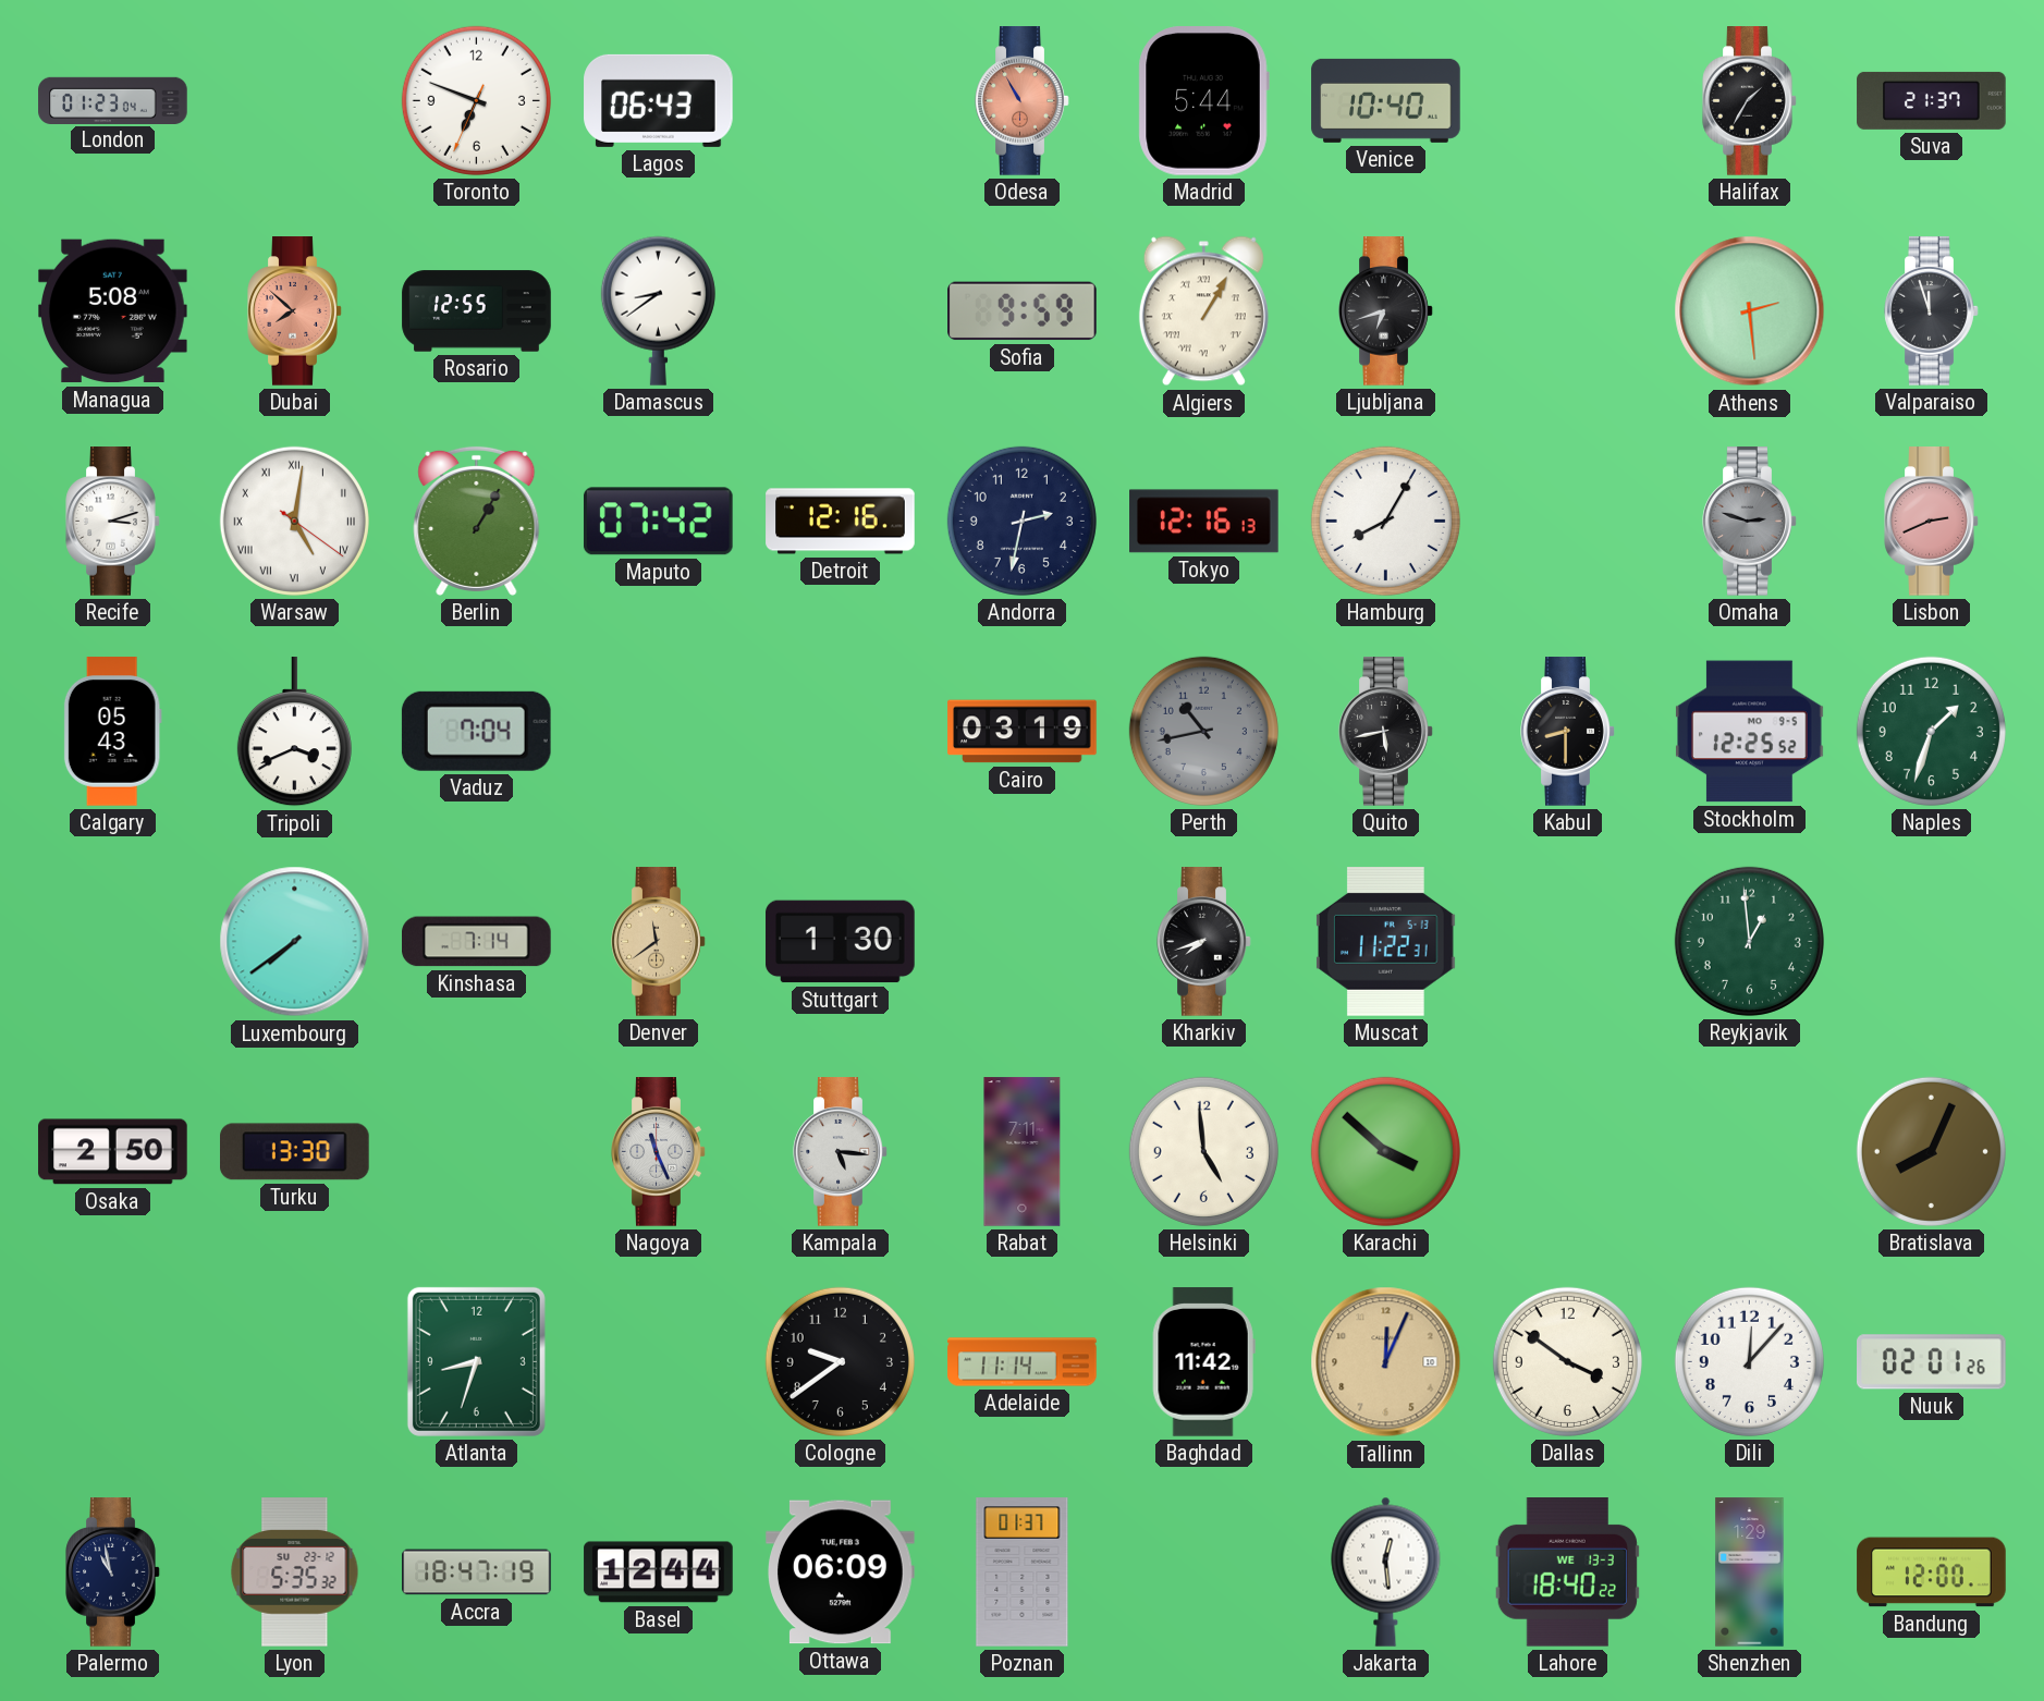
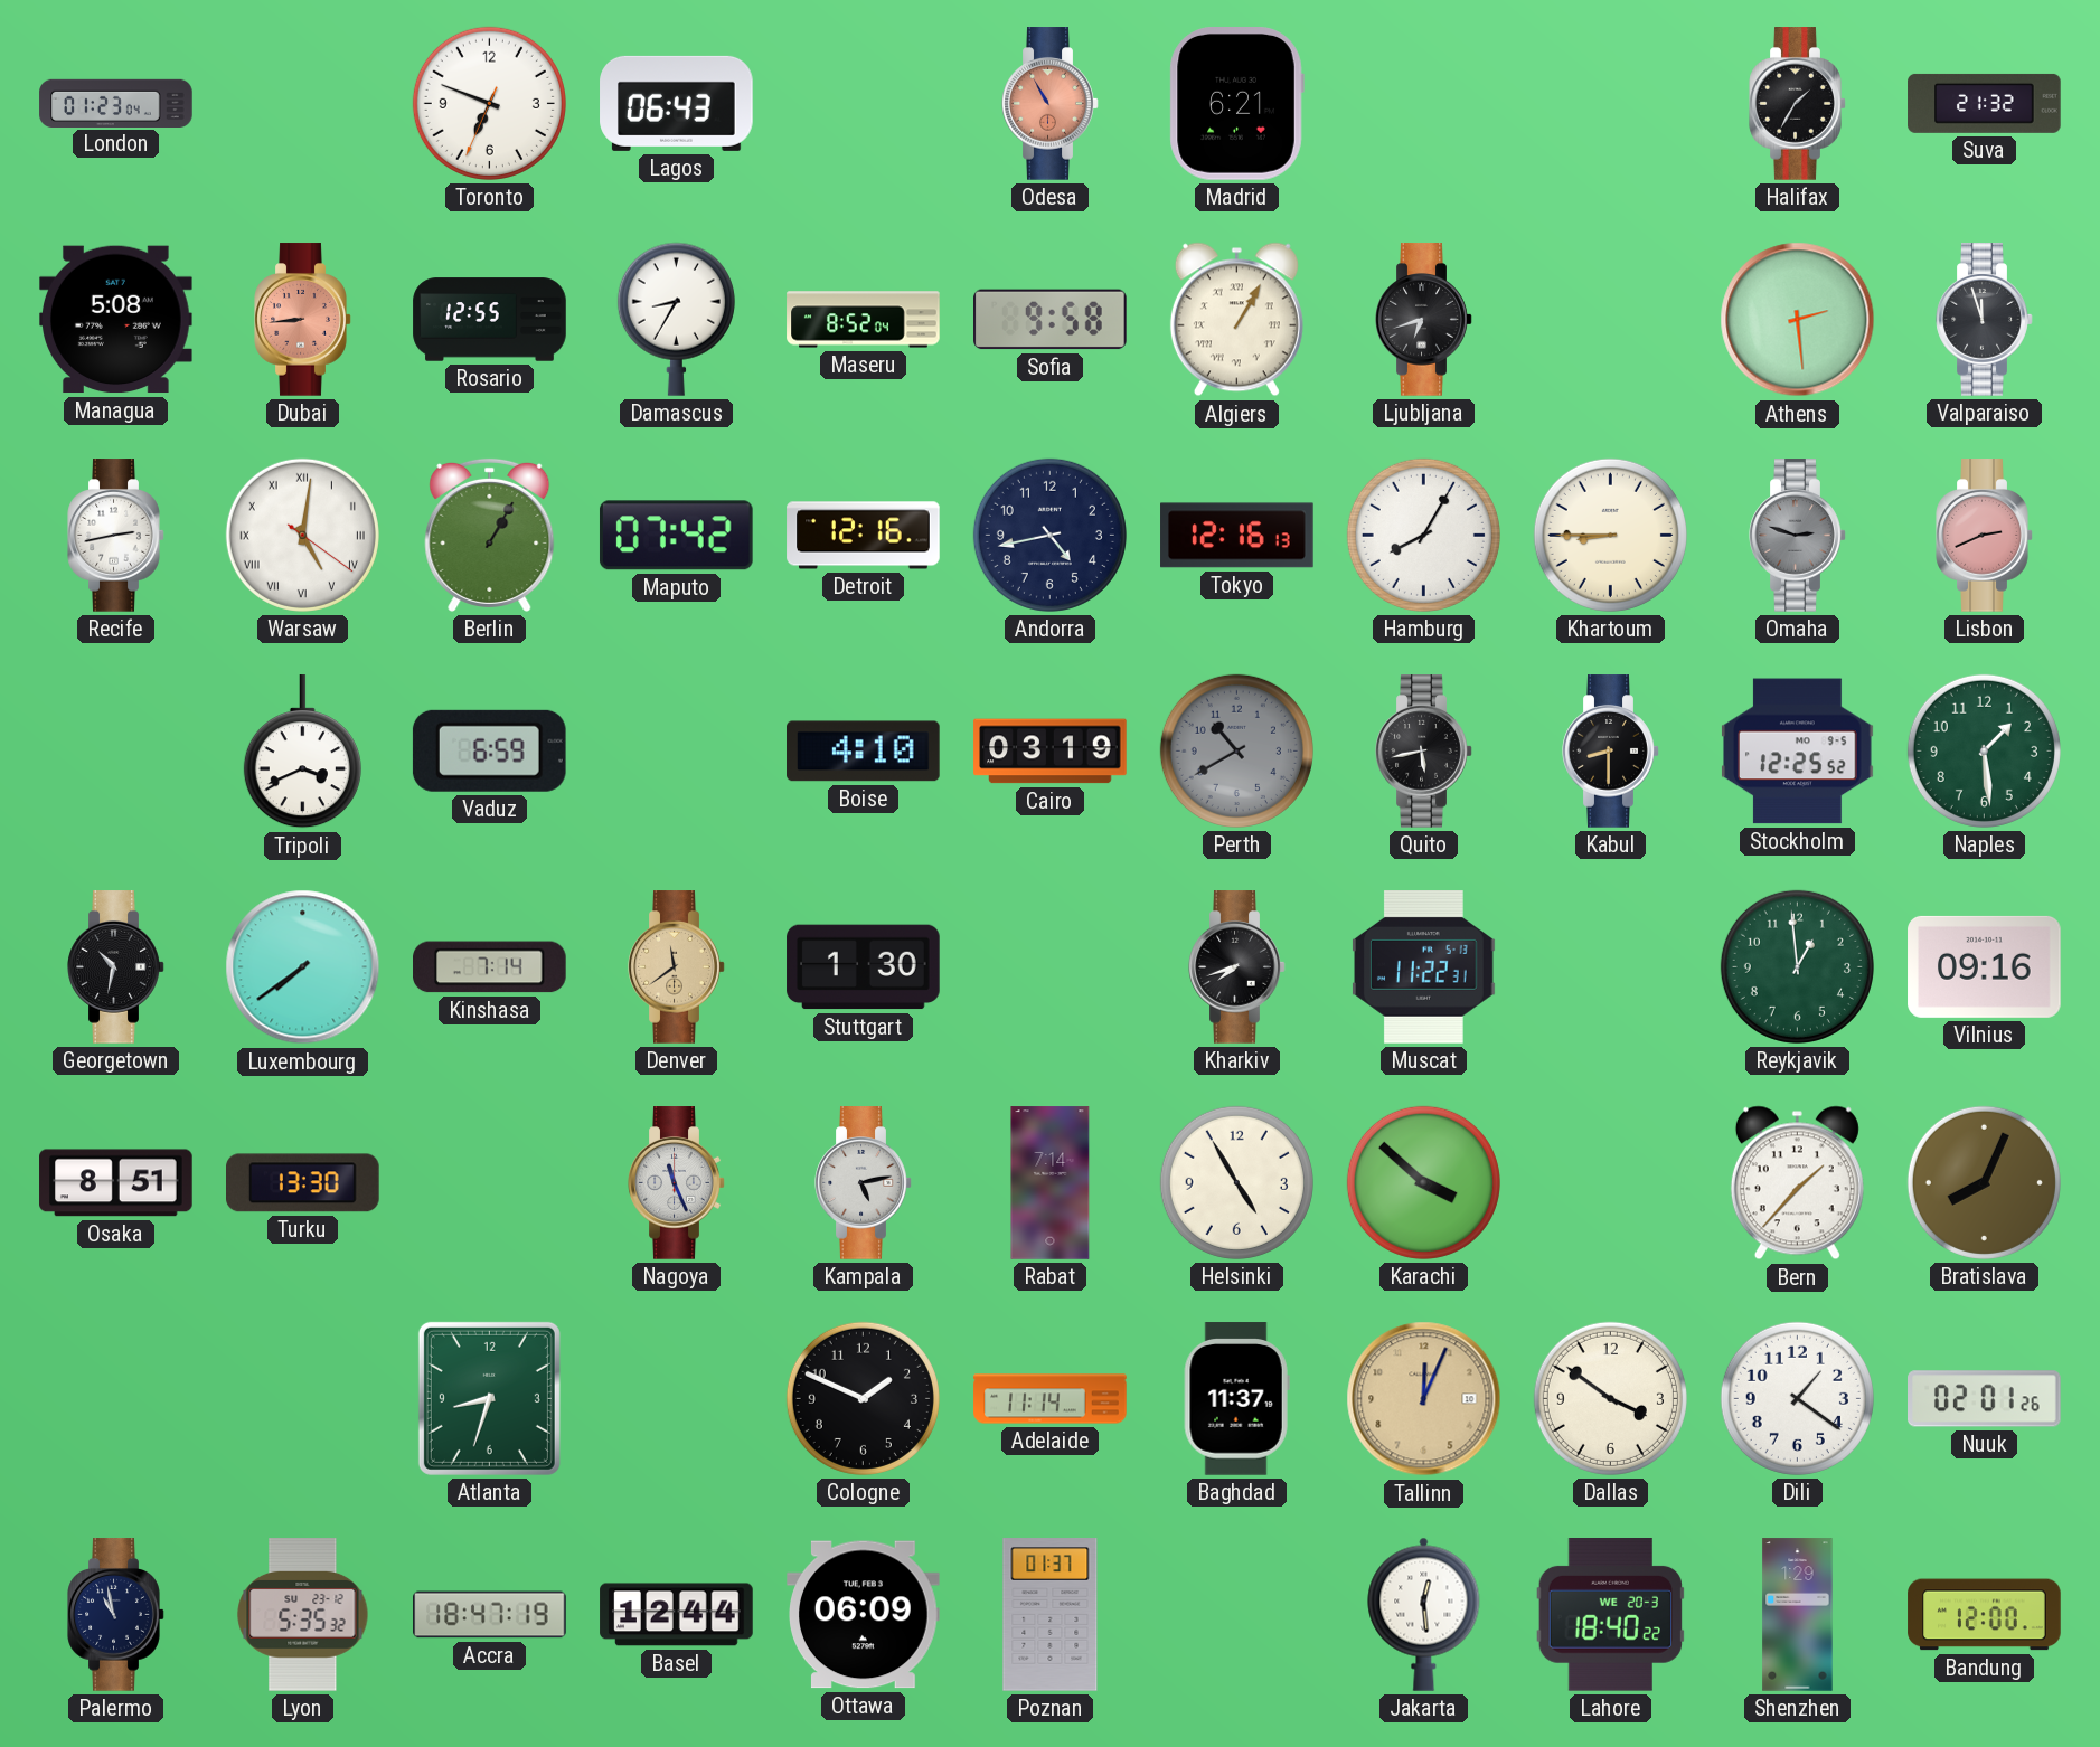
Madrid: 5:44 -> 6:21 (1236, 104)
Venice: 10:40 -> none (1386, 100)
Suva: 21:37 -> 21:32 (1985, 103)
Dubai: 7:52 -> 8:44 (303, 320)
Damascus: 8:39 -> 8:35 (676, 319)
Maseru: none -> 8:52 (864, 320)
Sofia: 9:59 -> 9:58 (1051, 320)
Recife: 3:12 -> 2:43 (116, 536)
Andorra: 2:32 -> 4:43 (1049, 535)
Khartoum: none -> 8:45 (1610, 535)
Calgary: 05:43 -> none (112, 732)
Vaduz: 7:04 -> 6:59 (489, 750)
Boise: none -> 4:10 (864, 752)
Perth: 10:43 -> 10:40 (1236, 750)
Naples: 1:33 -> 1:29 (1984, 750)
Georgetown: none -> 10:32 (116, 967)
Vilnius: none -> 09:16 (1985, 966)
Osaka: 2:50 -> 8:51 (116, 1183)
Kampala: 5:16 -> 5:13 (864, 1183)
Rabat: 7:11 -> 7:14 (1051, 1183)
Helsinki: 4:59 -> 4:55 (1236, 1182)
Bern: none -> 1:37 (1797, 1183)
Cologne: 9:39 -> 1:49 (863, 1398)
Baghdad: 11:42 -> 11:37 (1236, 1399)
Dili: 12:07 -> 1:21 (1797, 1398)
Lahore date: WE 13-3 -> WE 20-3 (1610, 1615)
